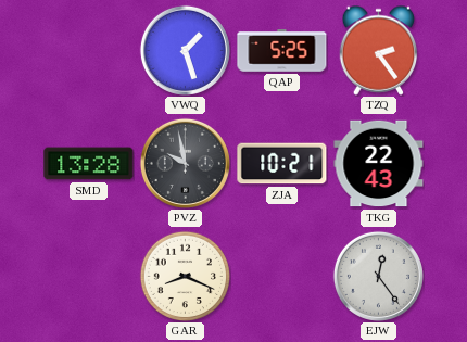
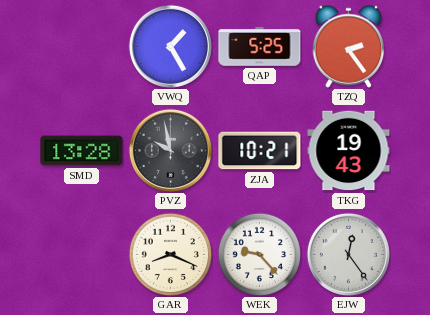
VWQ: 1:27 -> 1:25 (170, 46)
TKG: 22:43 -> 19:43 (349, 151)
WEK: none -> 9:23 (259, 254)
